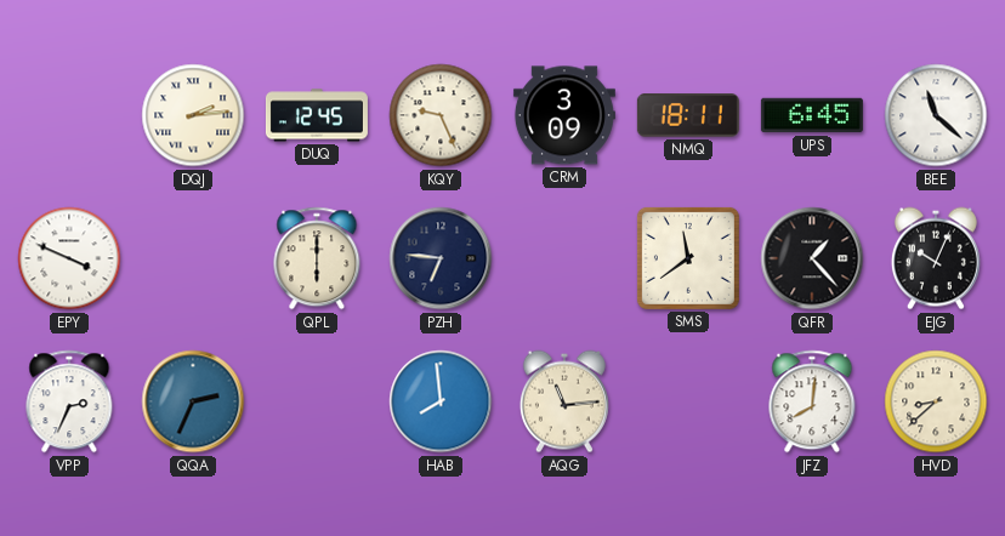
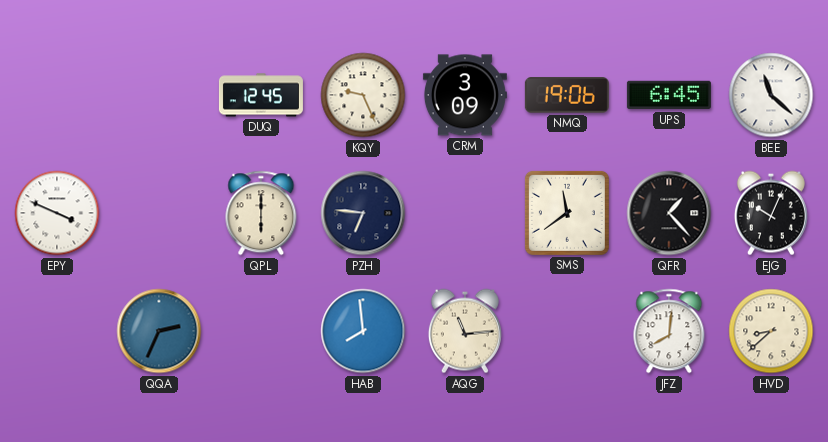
DQJ: 2:14 -> none (193, 115)
NMQ: 18:11 -> 19:06 (567, 95)
VPP: 2:34 -> none (69, 401)
